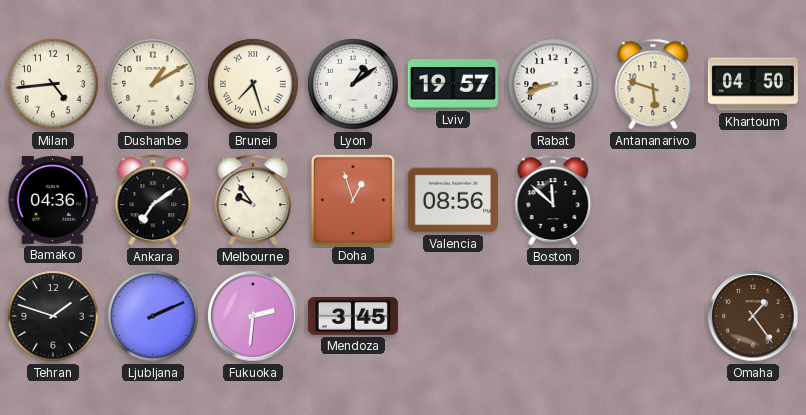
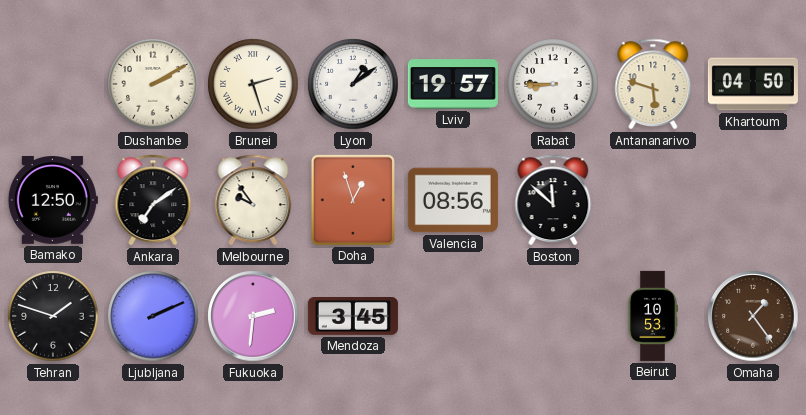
Milan: 4:44 -> none (53, 84)
Dushanbe: 1:10 -> 2:10 (153, 84)
Brunei: 7:27 -> 2:27 (253, 84)
Rabat: 8:42 -> 8:45 (553, 84)
Bamako: 04:36 -> 12:50 (53, 201)
Beirut: none -> 10:53 (653, 316)
